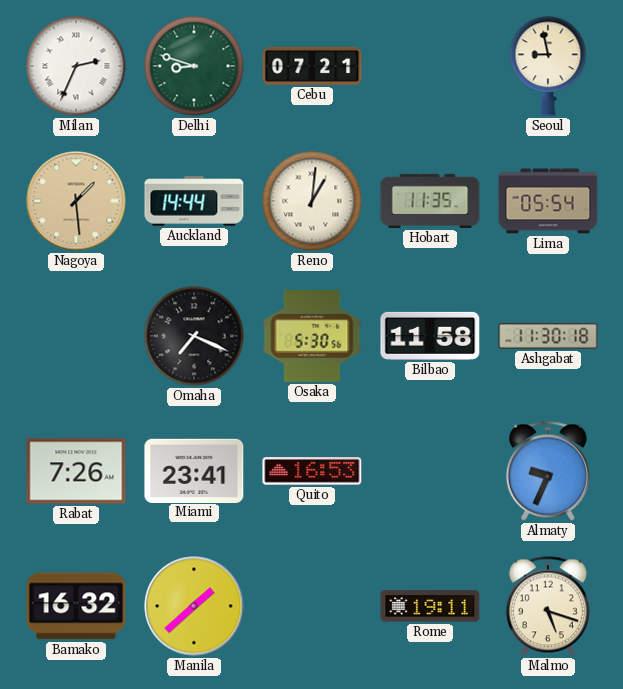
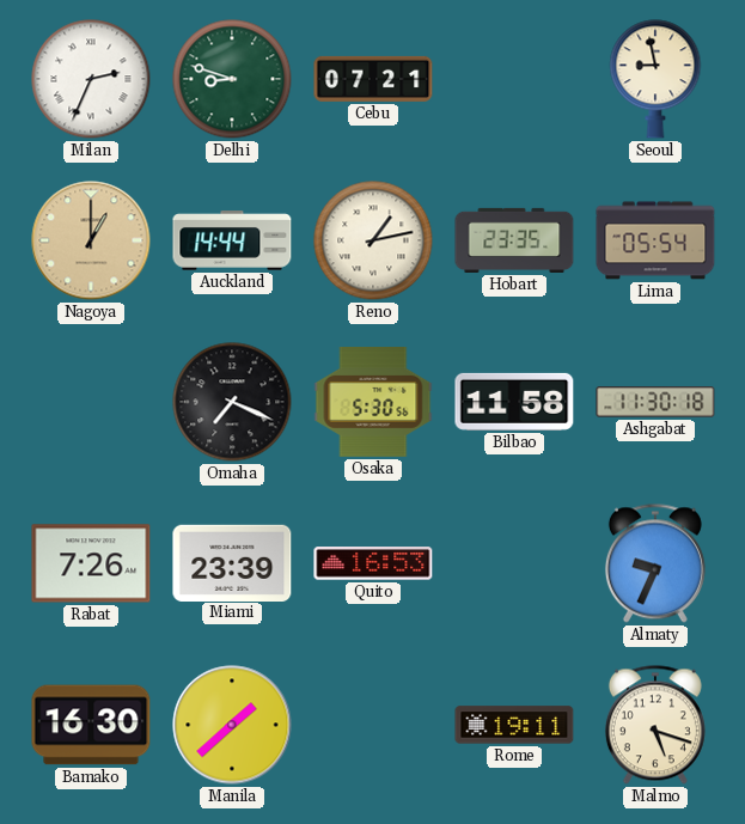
Nagoya: 1:29 -> 1:00 (91, 240)
Reno: 1:01 -> 1:13 (373, 240)
Hobart: 11:35 -> 23:35 (514, 240)
Miami: 23:41 -> 23:39 (232, 562)
Bamako: 16:32 -> 16:30 (91, 725)
